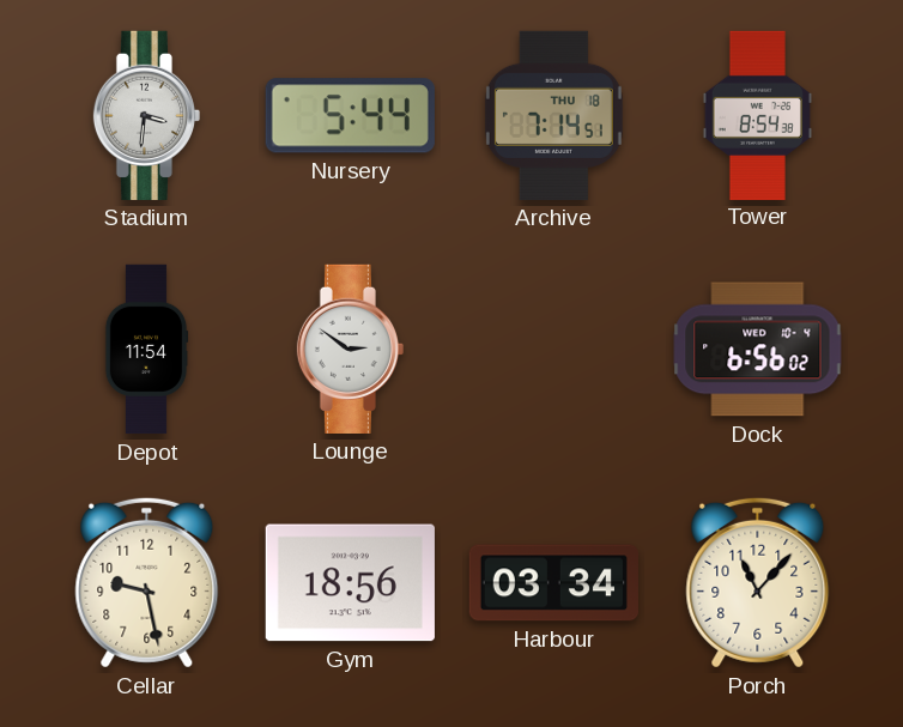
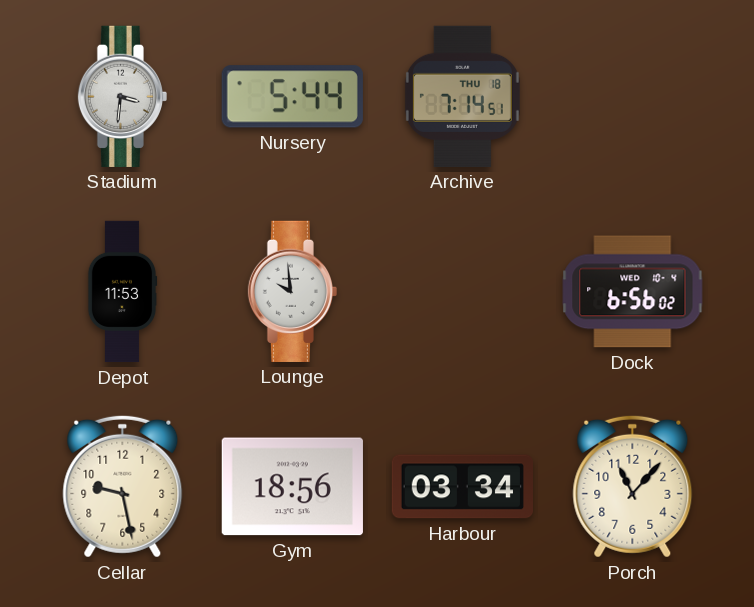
Tower: 8:54 -> none (757, 115)
Depot: 11:54 -> 11:53 (122, 292)
Lounge: 2:51 -> 9:59 (292, 291)
